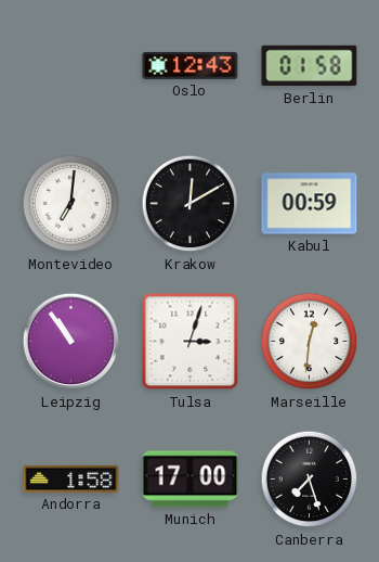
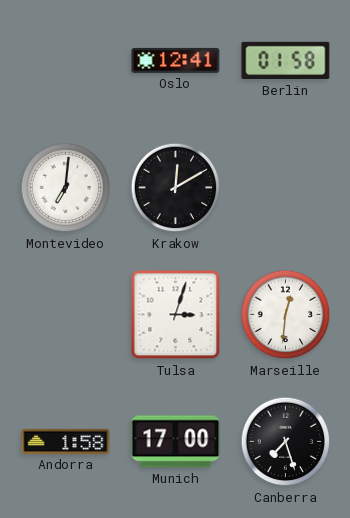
Oslo: 12:43 -> 12:41 (176, 60)
Kabul: 00:59 -> none (310, 204)
Leipzig: 10:54 -> none (71, 342)
